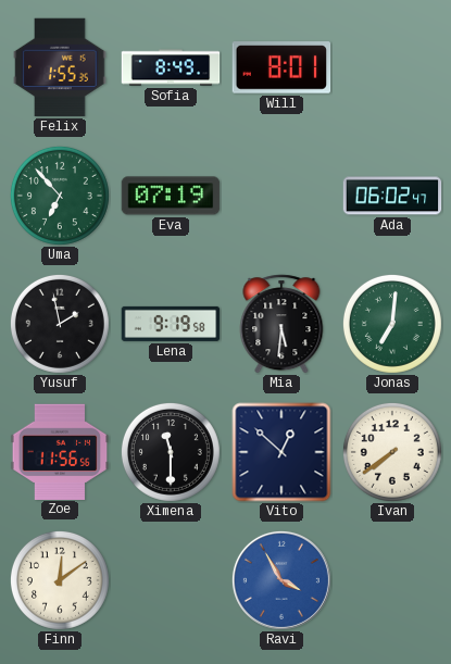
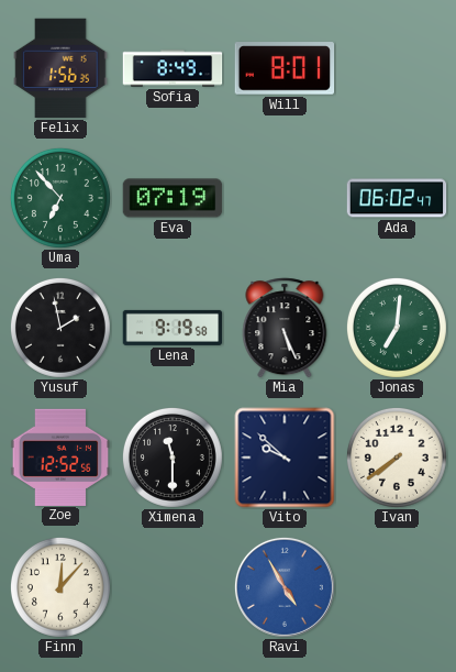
Felix: 1:55 -> 1:56 (60, 68)
Mia: 5:31 -> 5:26 (285, 328)
Zoe: 11:56 -> 12:52 (60, 456)
Vito: 12:52 -> 9:52 (285, 458)
Finn: 12:09 -> 12:07 (60, 587)
Ravi: 3:55 -> 4:55 (285, 587)
